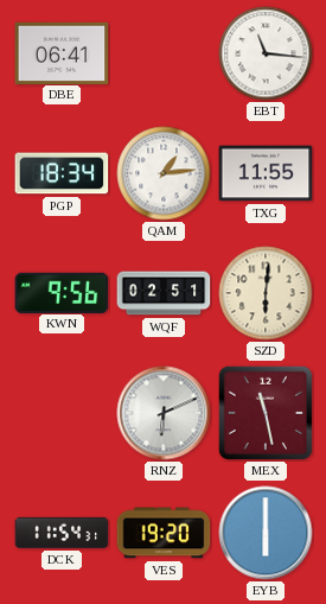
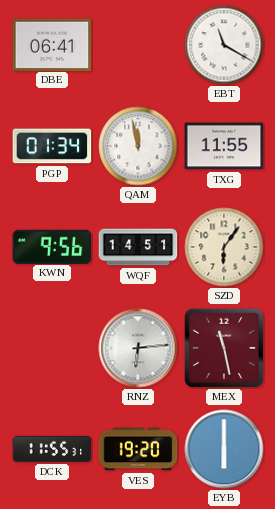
EBT: 11:16 -> 11:20 (224, 45)
PGP: 18:34 -> 01:34 (52, 146)
QAM: 1:14 -> 11:58 (138, 146)
WQF: 02:51 -> 14:51 (138, 247)
SZD: 6:01 -> 6:06 (224, 247)
RNZ: 6:11 -> 6:14 (138, 348)
DCK: 11:54 -> 11:55 (52, 449)
